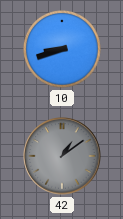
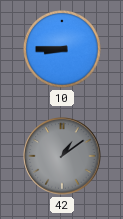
10: 8:42 -> 8:45 (63, 50)
